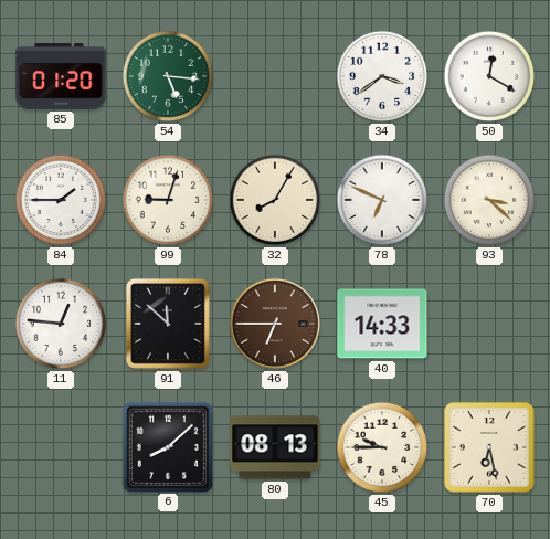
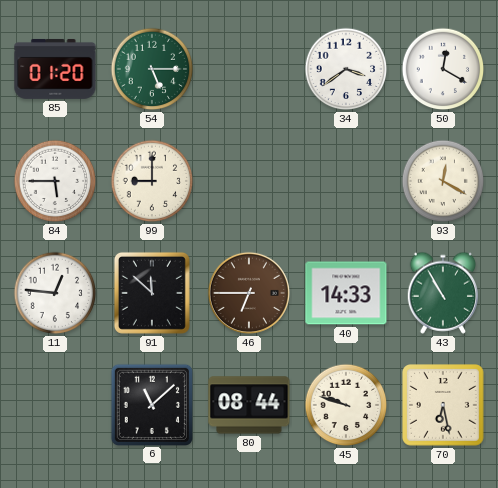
54: 5:16 -> 5:15 (152, 69)
84: 1:45 -> 5:45 (55, 181)
99: 9:03 -> 9:00 (152, 181)
32: 8:05 -> none (275, 200)
78: 6:49 -> none (382, 200)
93: 3:22 -> 12:20 (443, 181)
43: none -> 10:55 (442, 293)
6: 8:08 -> 11:08 (151, 404)
80: 08:13 -> 08:44 (249, 405)
45: 9:45 -> 9:48 (346, 405)
